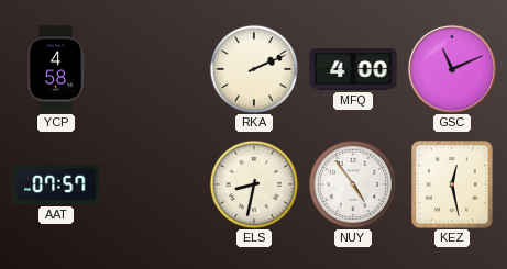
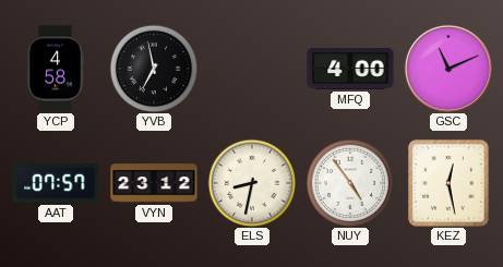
YVB: none -> 6:58 (154, 69)
RKA: 2:11 -> none (254, 69)
VYN: none -> 23:12 (154, 183)
